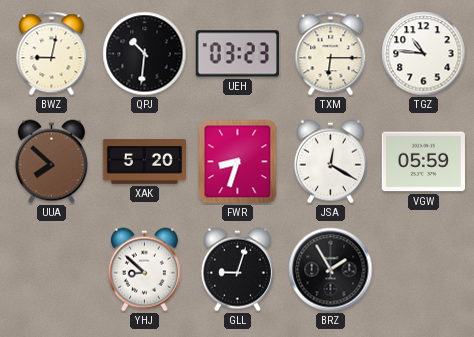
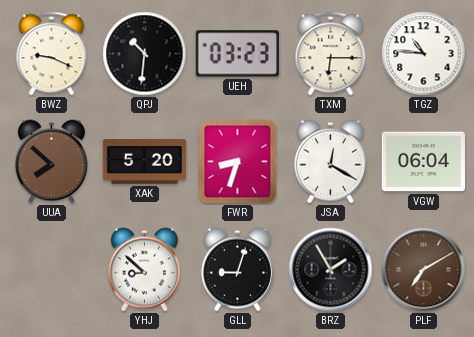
BWZ: 9:02 -> 9:19 (52, 54)
VGW: 05:59 -> 06:04 (423, 162)
PLF: none -> 7:10 (424, 270)
